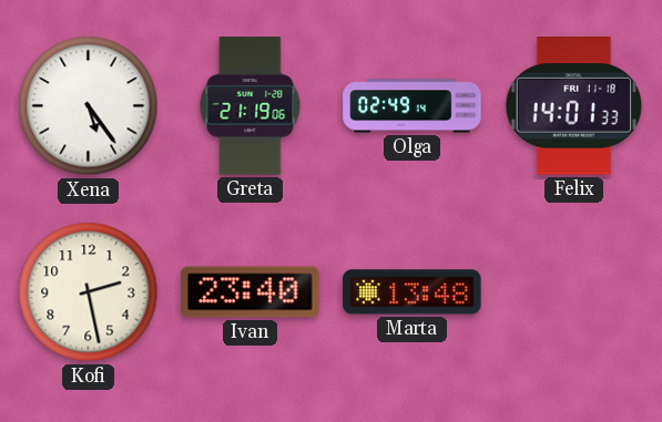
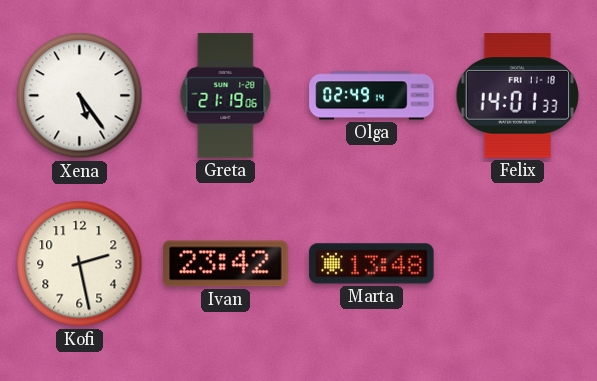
Ivan: 23:40 -> 23:42 (226, 264)
